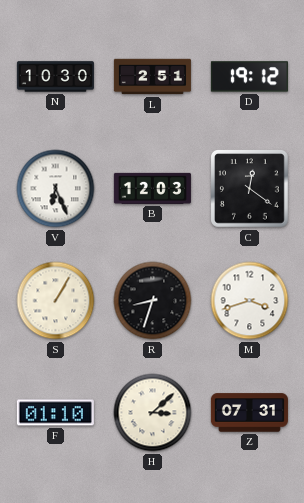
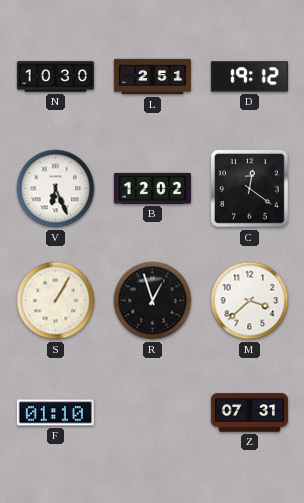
B: 12:03 -> 12:02 (152, 188)
R: 8:33 -> 12:57 (153, 301)
M: 3:42 -> 3:38 (250, 301)
H: 3:08 -> none (153, 413)
